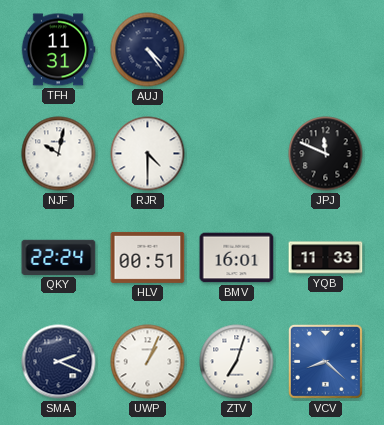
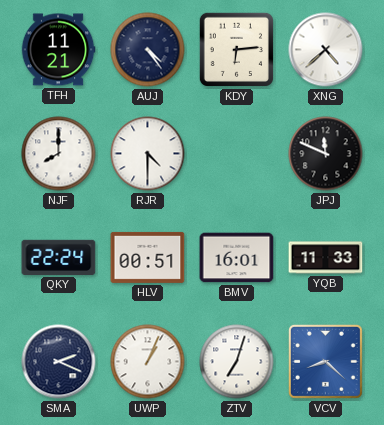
TFH: 11:31 -> 11:21 (58, 50)
KDY: none -> 6:14 (236, 49)
XNG: none -> 4:38 (326, 50)
NJF: 10:02 -> 8:00 (59, 154)
